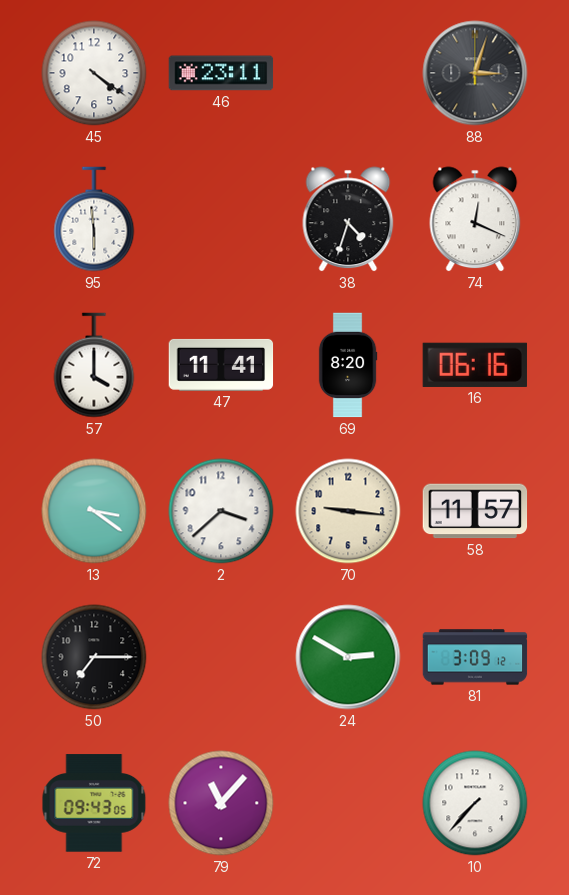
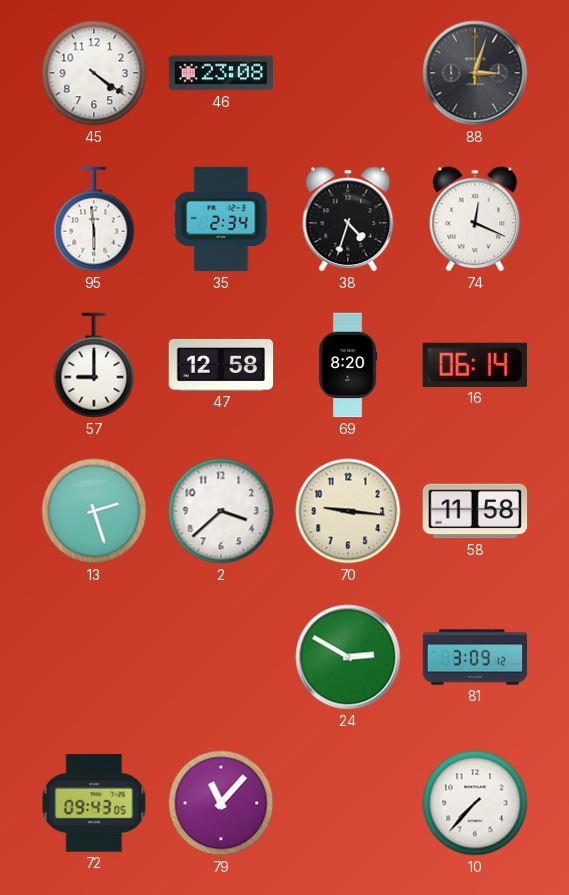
46: 23:11 -> 23:08 (221, 73)
35: none -> 2:34 (221, 219)
57: 4:00 -> 9:00 (94, 365)
47: 11:41 -> 12:58 (221, 365)
16: 06:16 -> 06:14 (474, 365)
13: 3:21 -> 2:27 (94, 511)
58: 11:57 -> 11:58 (475, 511)
50: 7:15 -> none (94, 657)
